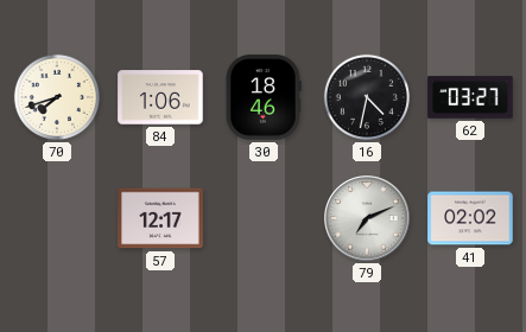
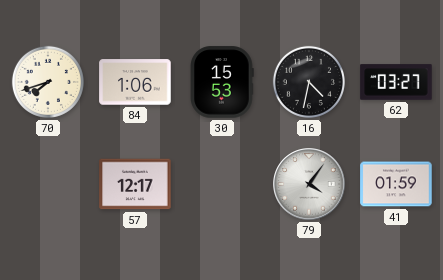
30: 18:46 -> 15:53 (222, 82)
79: 7:11 -> 4:06 (309, 184)
41: 02:02 -> 01:59 (396, 184)
